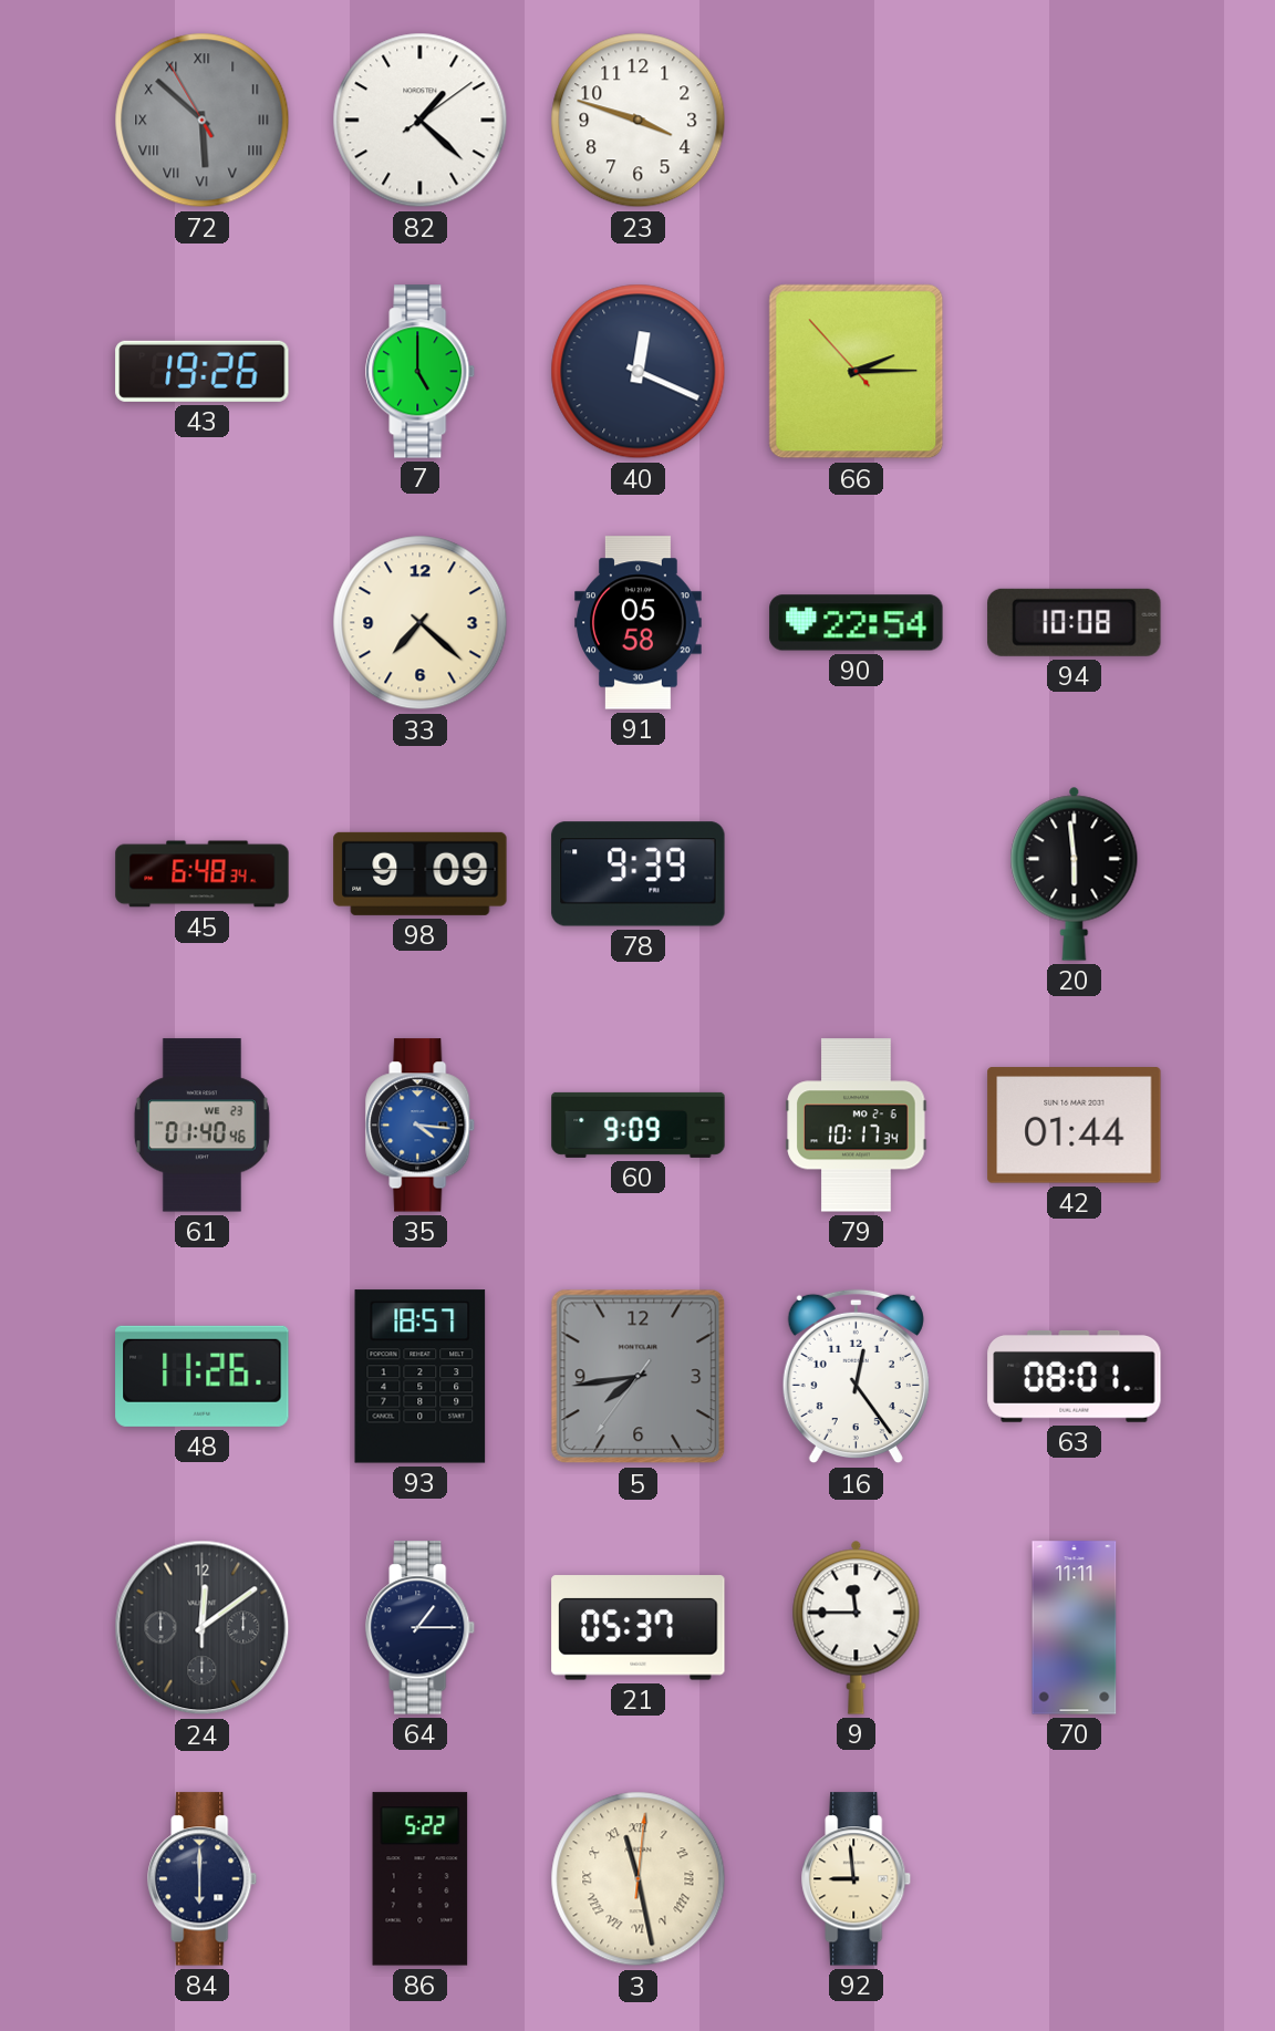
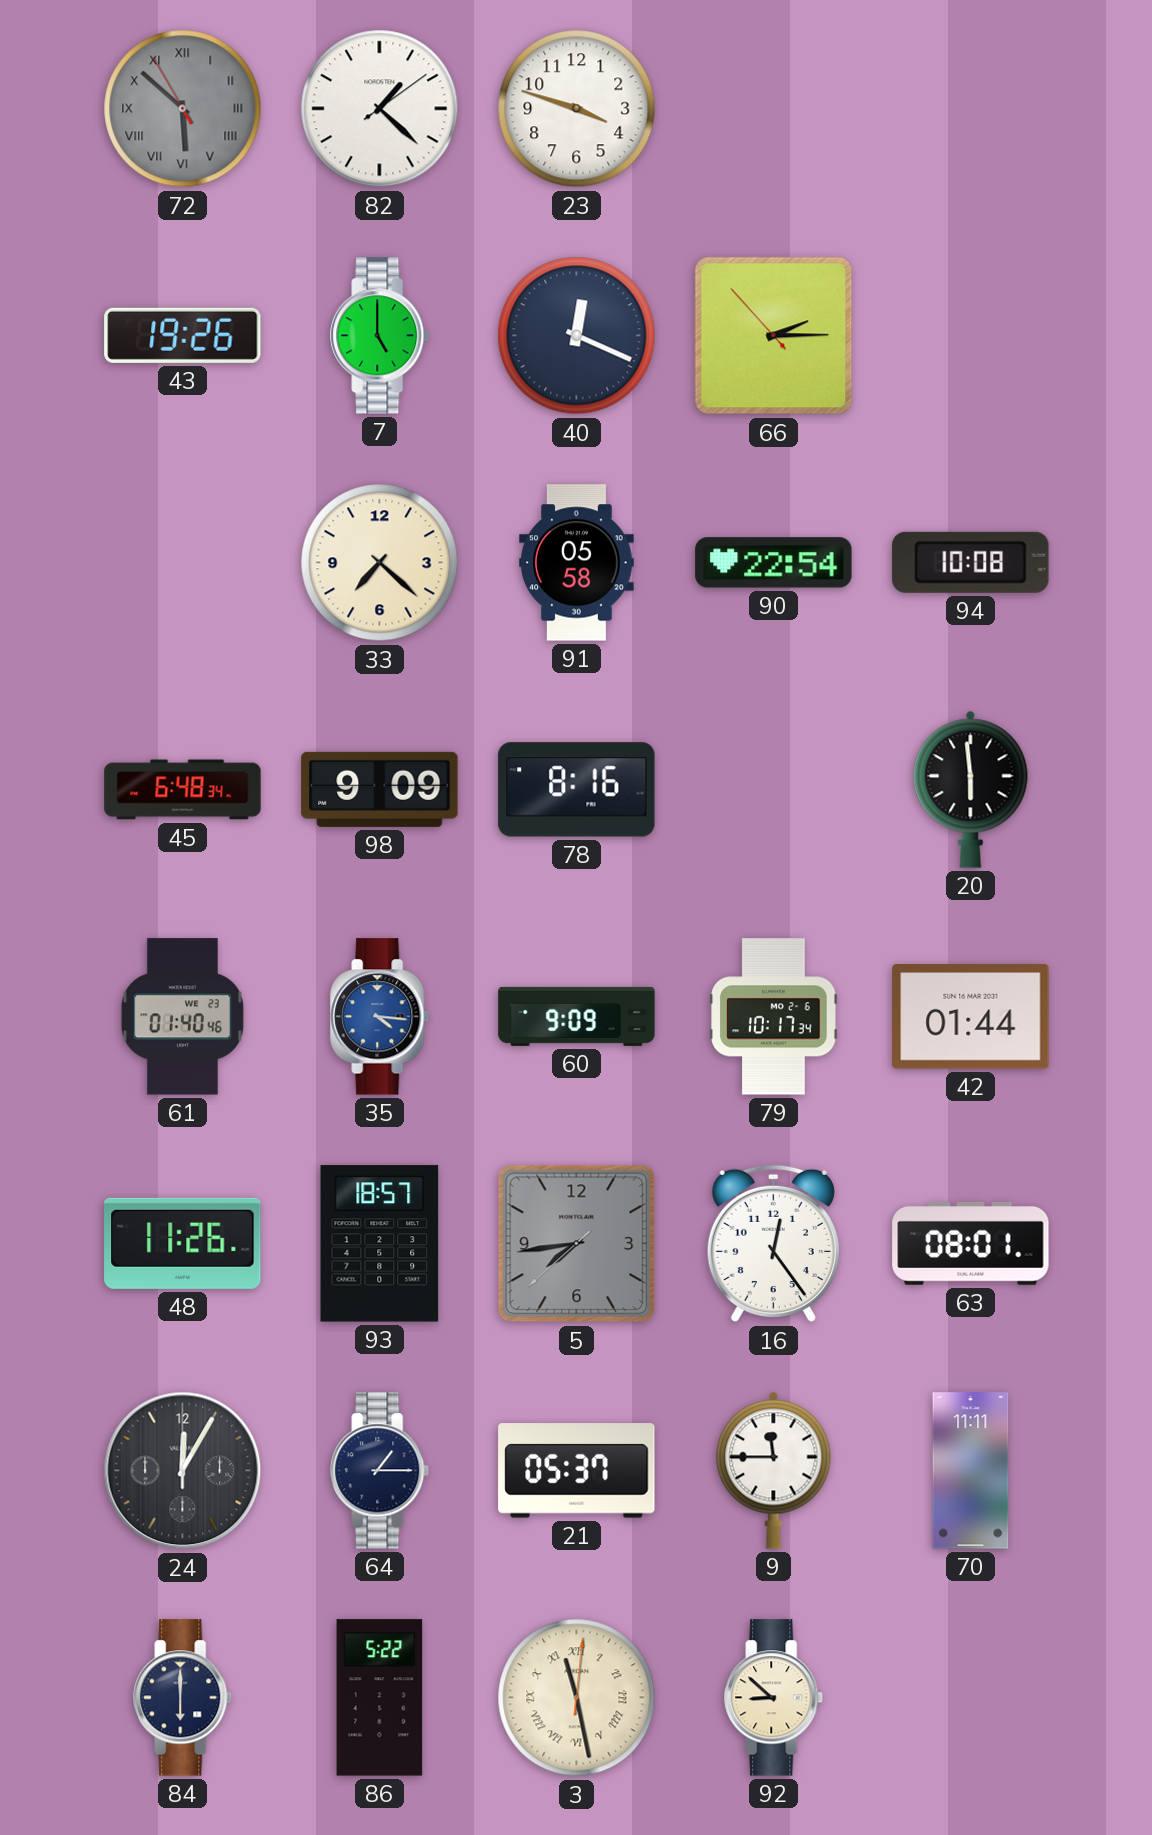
78: 9:39 -> 8:16 (577, 790)
5: 7:43:36 -> 7:43:38 (577, 1244)
24: 12:09 -> 12:05 (183, 1471)
92: 8:59 -> 8:52 (774, 1698)
